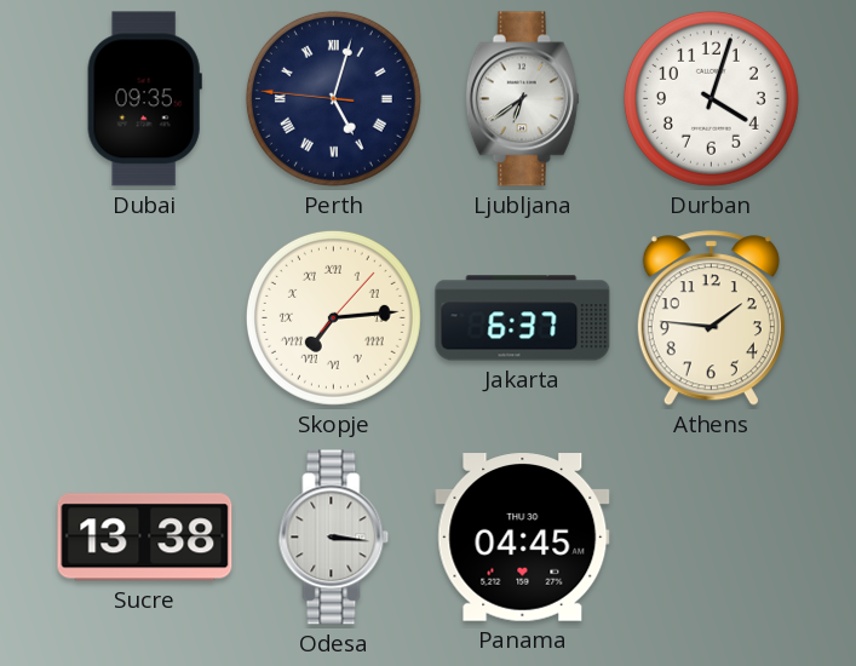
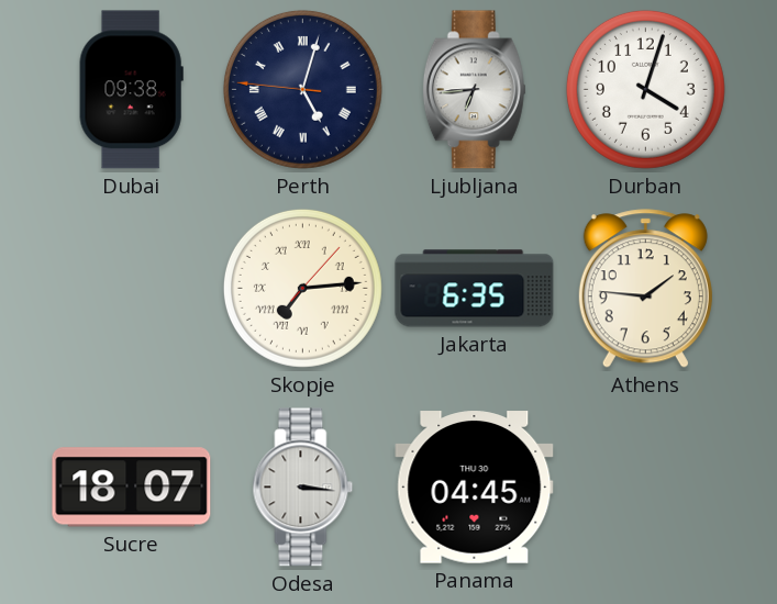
Dubai: 09:35 -> 09:38 (131, 90)
Ljubljana: 6:39 -> 6:44 (474, 90)
Jakarta: 6:37 -> 6:35 (475, 289)
Sucre: 13:38 -> 18:07 (132, 488)
